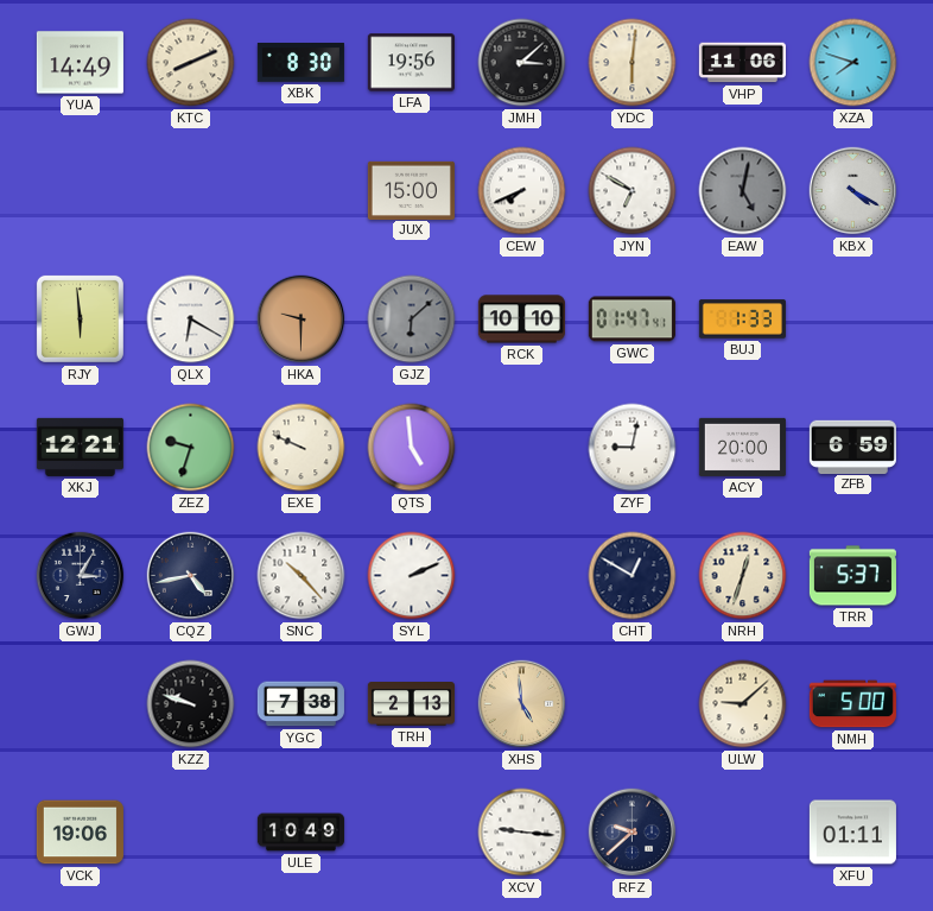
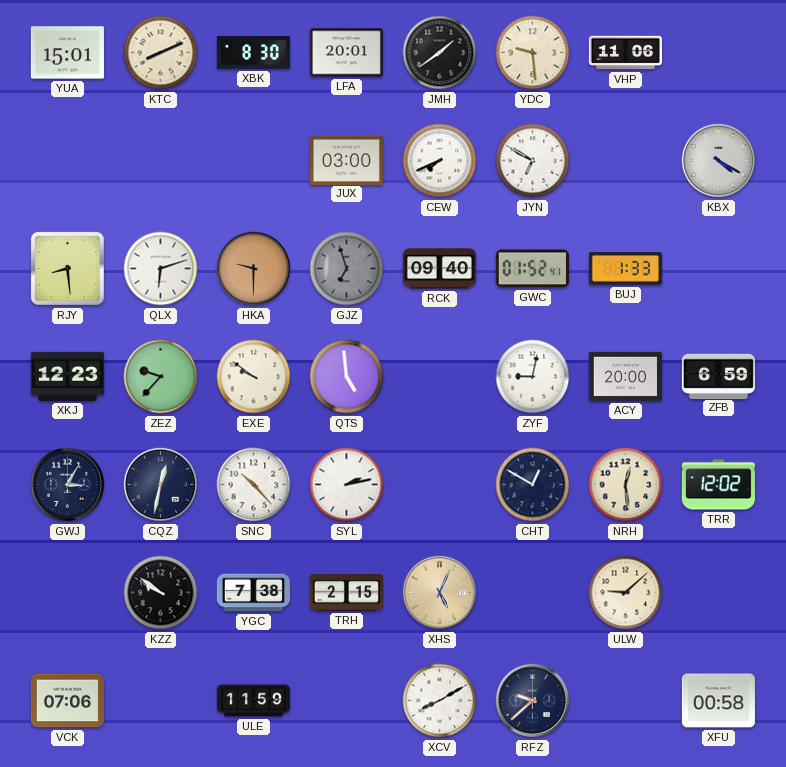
YUA: 14:49 -> 15:01 (67, 53)
LFA: 19:56 -> 20:01 (346, 53)
JMH: 3:08 -> 1:39 (440, 53)
YDC: 6:01 -> 9:29 (533, 53)
XZA: 7:48 -> none (853, 63)
JUX: 15:00 -> 03:00 (346, 160)
EAW: 5:02 -> none (743, 191)
RJY: 5:59 -> 8:29 (67, 268)
QLX: 6:20 -> 6:12 (161, 269)
GJZ: 6:08 -> 6:57 (347, 269)
RCK: 10:10 -> 09:40 (439, 269)
GWC: 01:47 -> 01:52 (532, 269)
XKJ: 12:21 -> 12:23 (67, 376)
ZEZ: 9:33 -> 9:37 (161, 377)
EXE: 9:49 -> 9:51 (254, 377)
CQZ: 4:43 -> 12:32 (161, 485)
SYL: 2:11 -> 2:13 (347, 485)
NRH: 12:33 -> 12:29 (626, 485)
TRR: 5:37 -> 12:02 (718, 485)
KZZ: 9:48 -> 9:51 (161, 593)
TRH: 2:13 -> 2:15 (346, 593)
XHS: 4:59 -> 5:04 (440, 593)
NMH: 5:00 -> none (852, 704)
VCK: 19:06 -> 07:06 (67, 701)
ULE: 10:49 -> 11:59 (253, 701)
XCV: 9:16 -> 8:10 (440, 701)
XFU: 01:11 -> 00:58 (718, 701)
